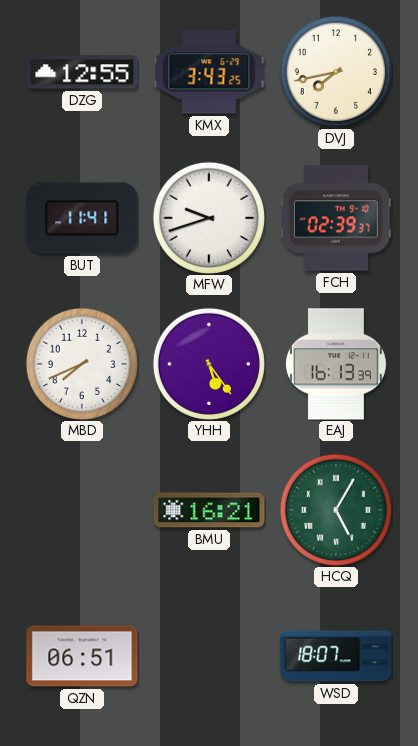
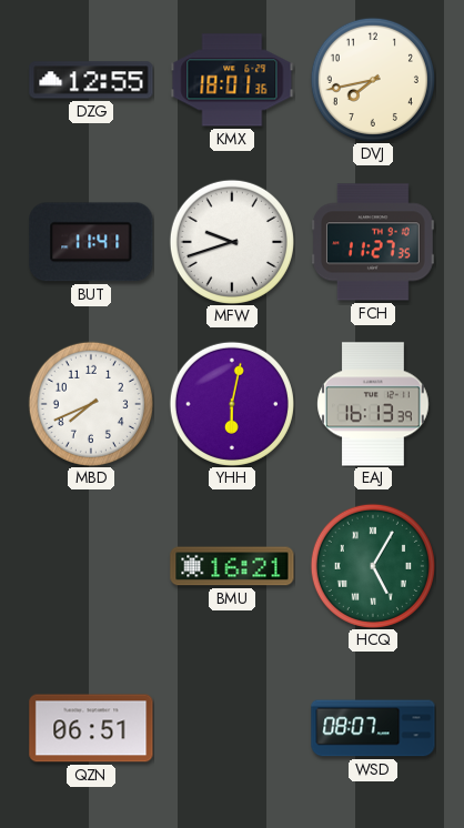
KMX: 3:43 -> 18:01 (232, 80)
FCH: 02:39 -> 11:27 (374, 242)
YHH: 5:24 -> 6:02 (232, 404)
WSD: 18:07 -> 08:07 (373, 728)
